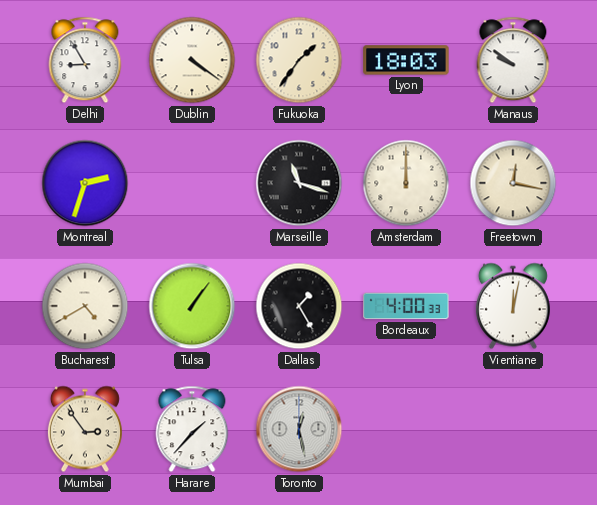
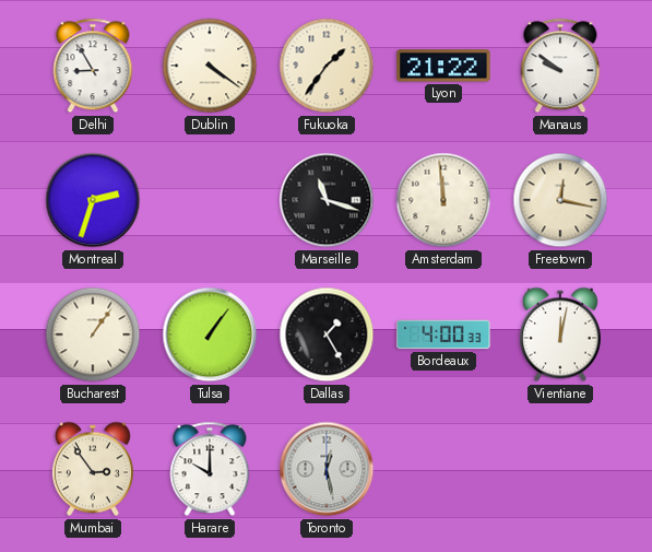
Lyon: 18:03 -> 21:22 (443, 66)
Amsterdam: 12:00 -> 11:59 (443, 200)
Bucharest: 4:40 -> 1:06 (93, 334)
Harare: 1:37 -> 10:00 (210, 469)
